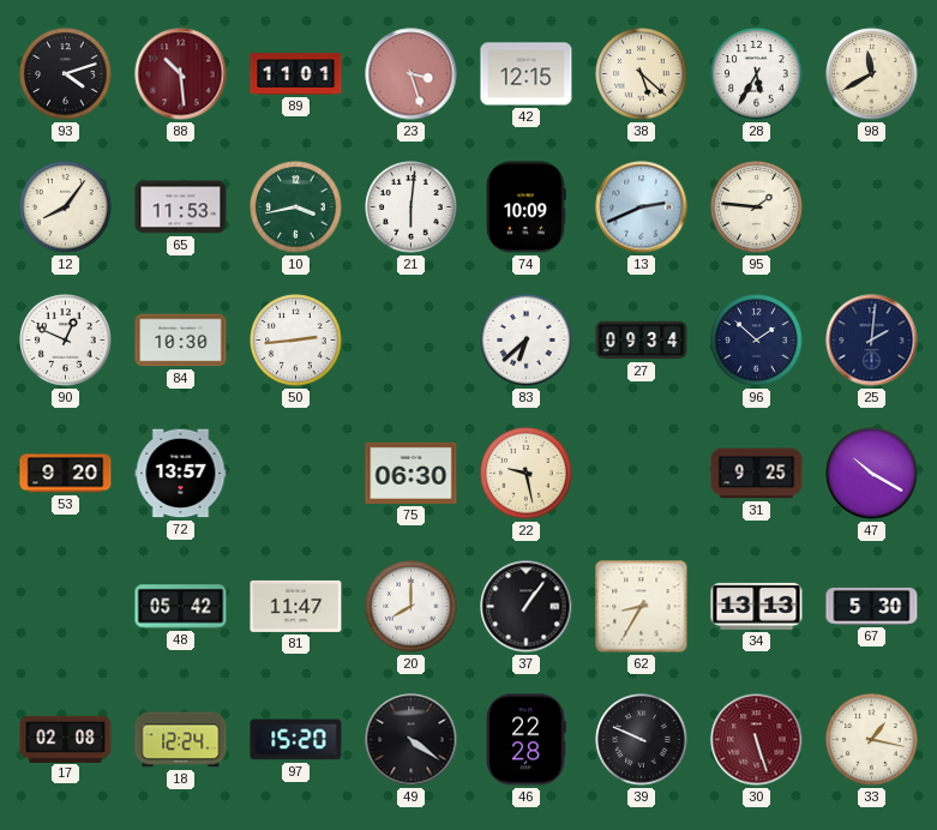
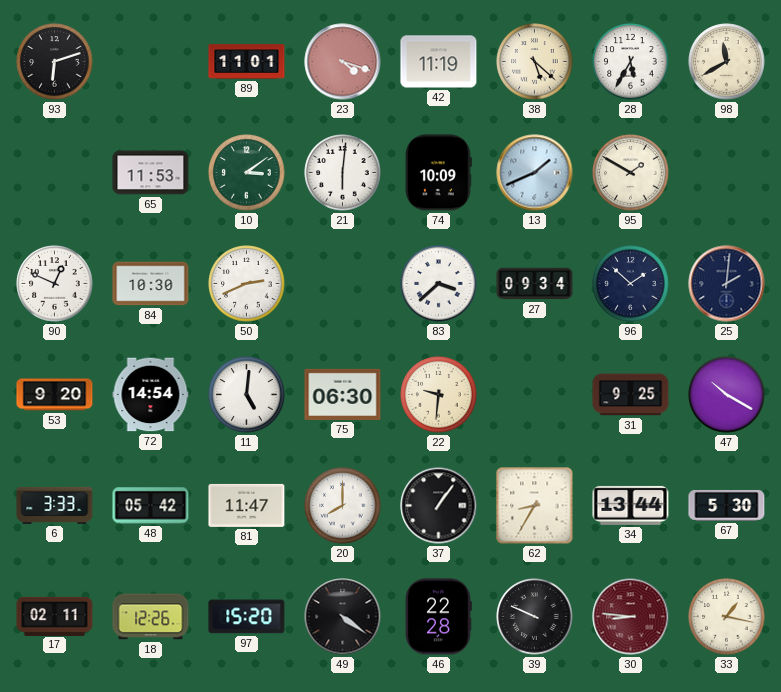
93: 4:12 -> 6:12 (55, 62)
88: 10:29 -> none (181, 74)
23: 3:27 -> 4:18 (343, 62)
42: 12:15 -> 11:19 (439, 62)
12: 8:06 -> none (66, 207)
10: 3:43 -> 3:09 (247, 173)
13: 2:41 -> 1:41 (535, 173)
95: 1:46 -> 1:50 (631, 173)
50: 2:44 -> 2:41 (247, 284)
83: 6:38 -> 3:38 (439, 284)
72: 13:57 -> 14:54 (151, 395)
11: none -> 5:01 (247, 395)
22: 9:28 -> 9:31 (439, 395)
6: none -> 3:33 (55, 505)
34: 13:13 -> 13:44 (631, 505)
17: 02:08 -> 02:11 (55, 616)
18: 12:24 -> 12:26 (151, 617)
30: 5:27 -> 8:46 (631, 617)
